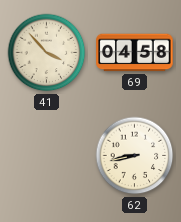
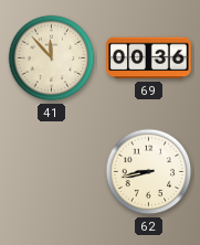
41: 3:53 -> 11:53 (52, 58)
69: 04:58 -> 00:36 (149, 58)
